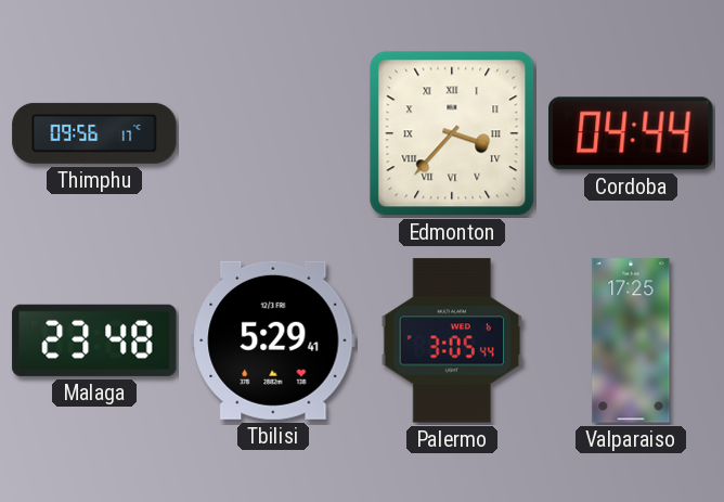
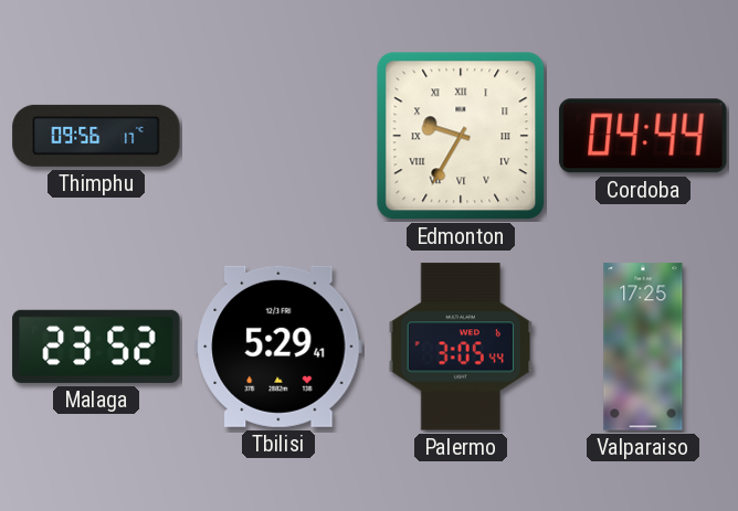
Edmonton: 3:37 -> 9:35 (461, 136)
Malaga: 23:48 -> 23:52 (96, 347)
